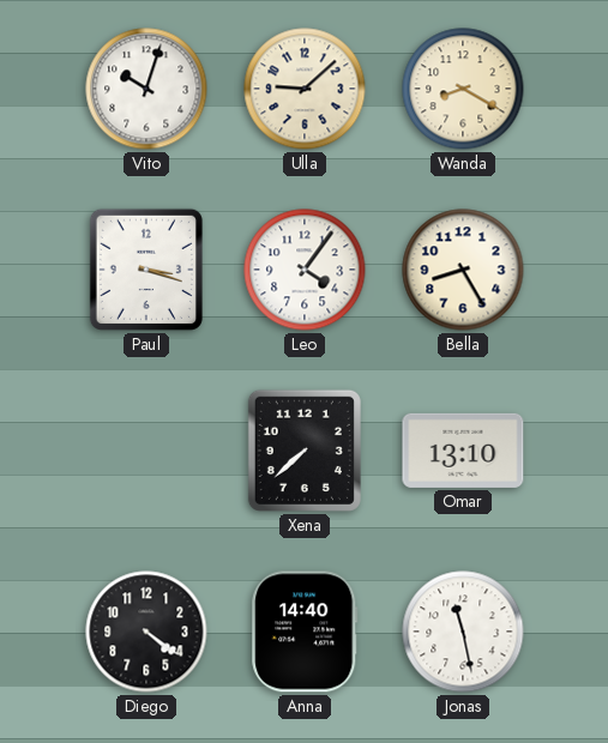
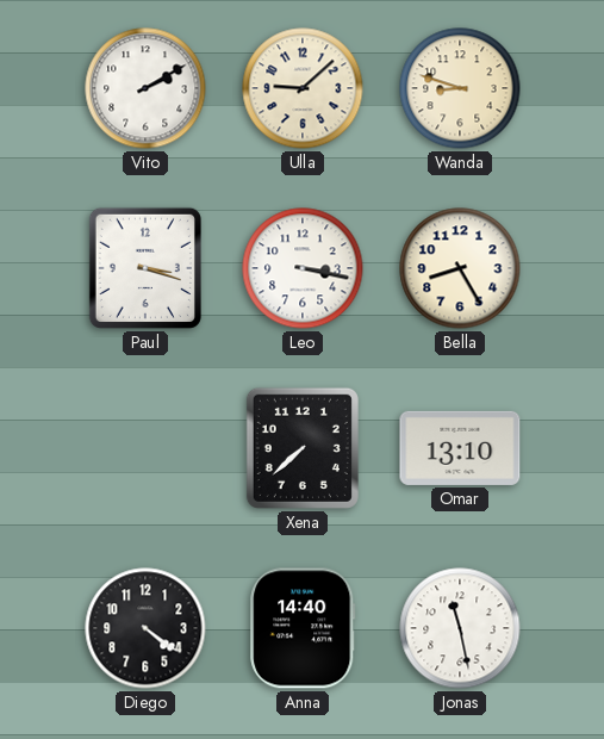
Vito: 10:03 -> 2:10 (145, 88)
Wanda: 8:20 -> 8:48 (460, 88)
Leo: 4:06 -> 3:17 (303, 268)
